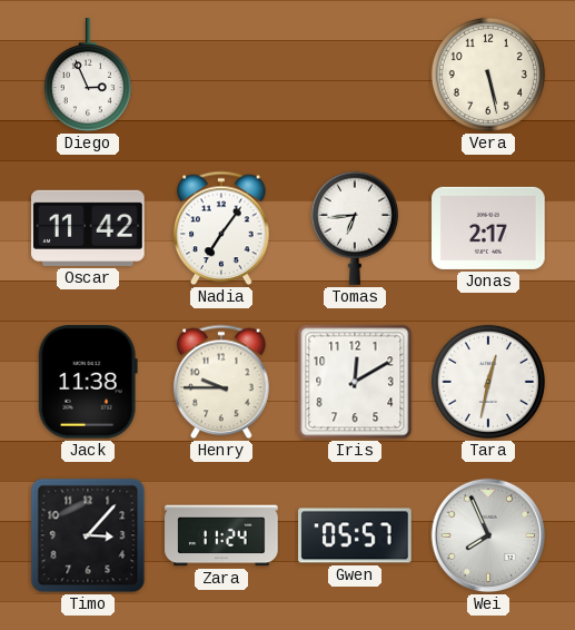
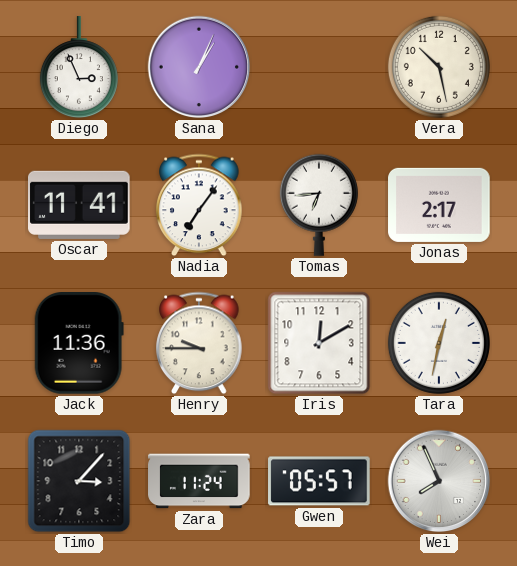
Sana: none -> 1:04 (199, 67)
Vera: 5:28 -> 10:28 (439, 67)
Oscar: 11:42 -> 11:41 (80, 205)
Jack: 11:38 -> 11:36 (79, 343)
